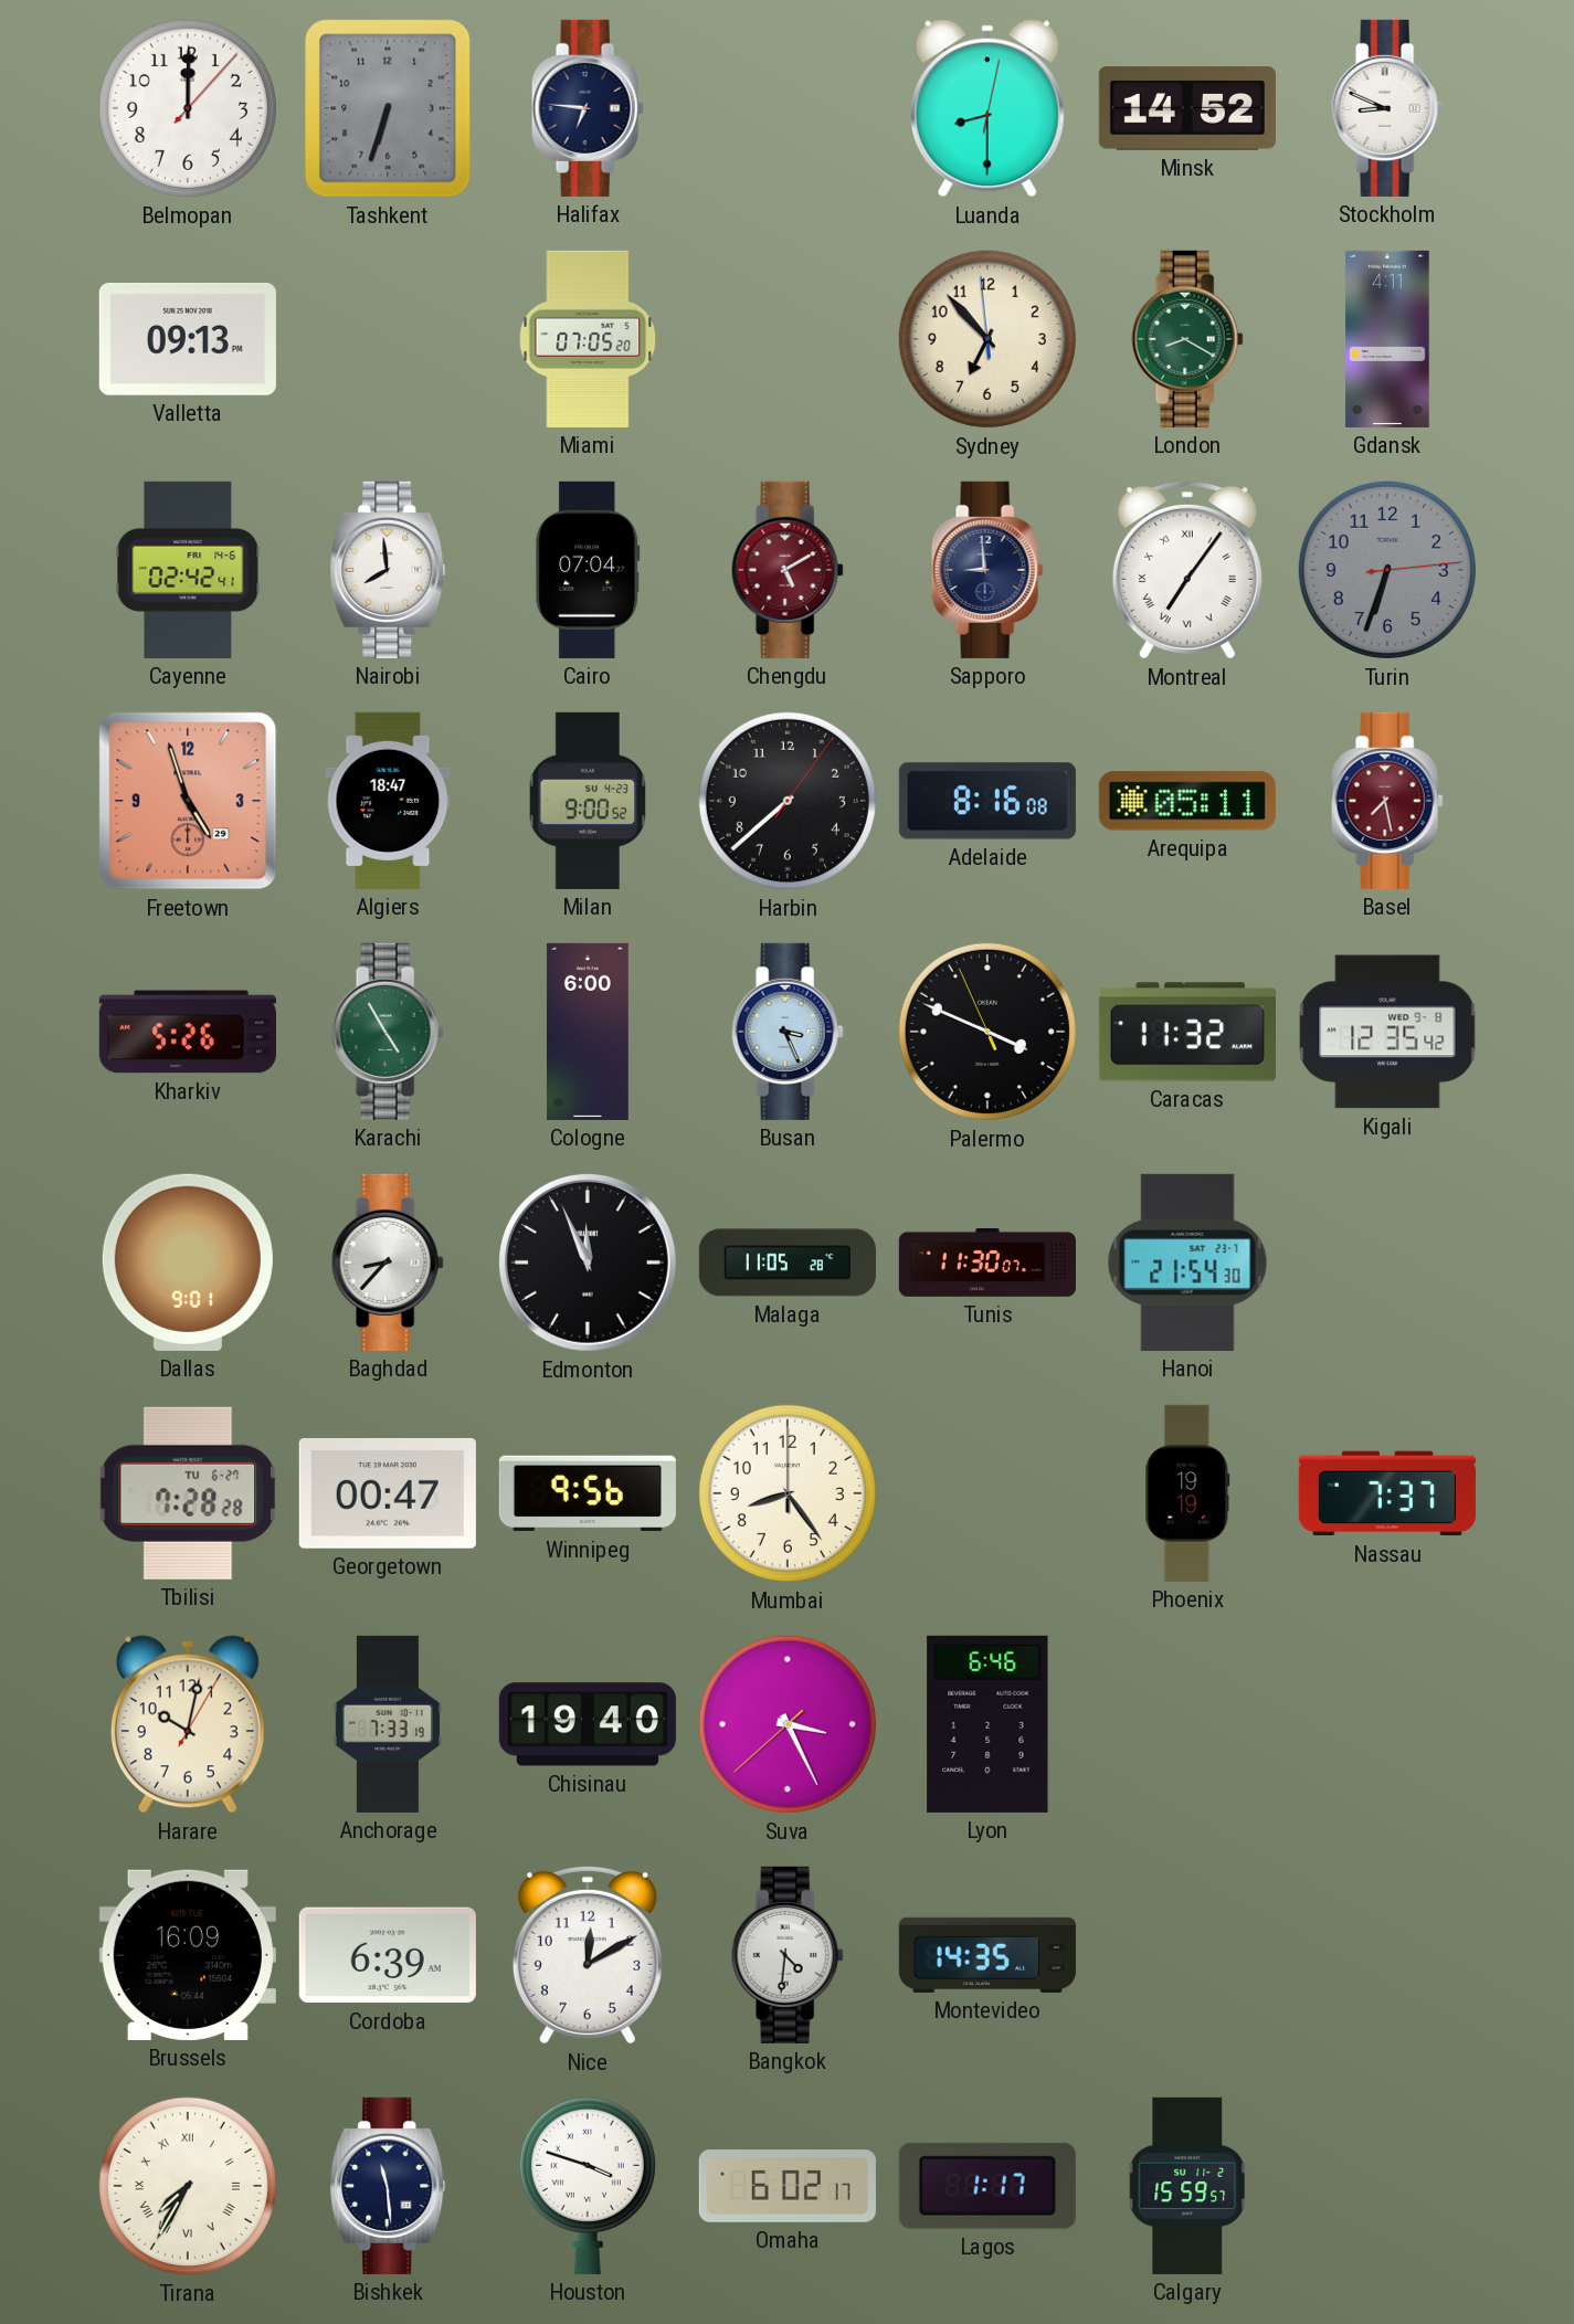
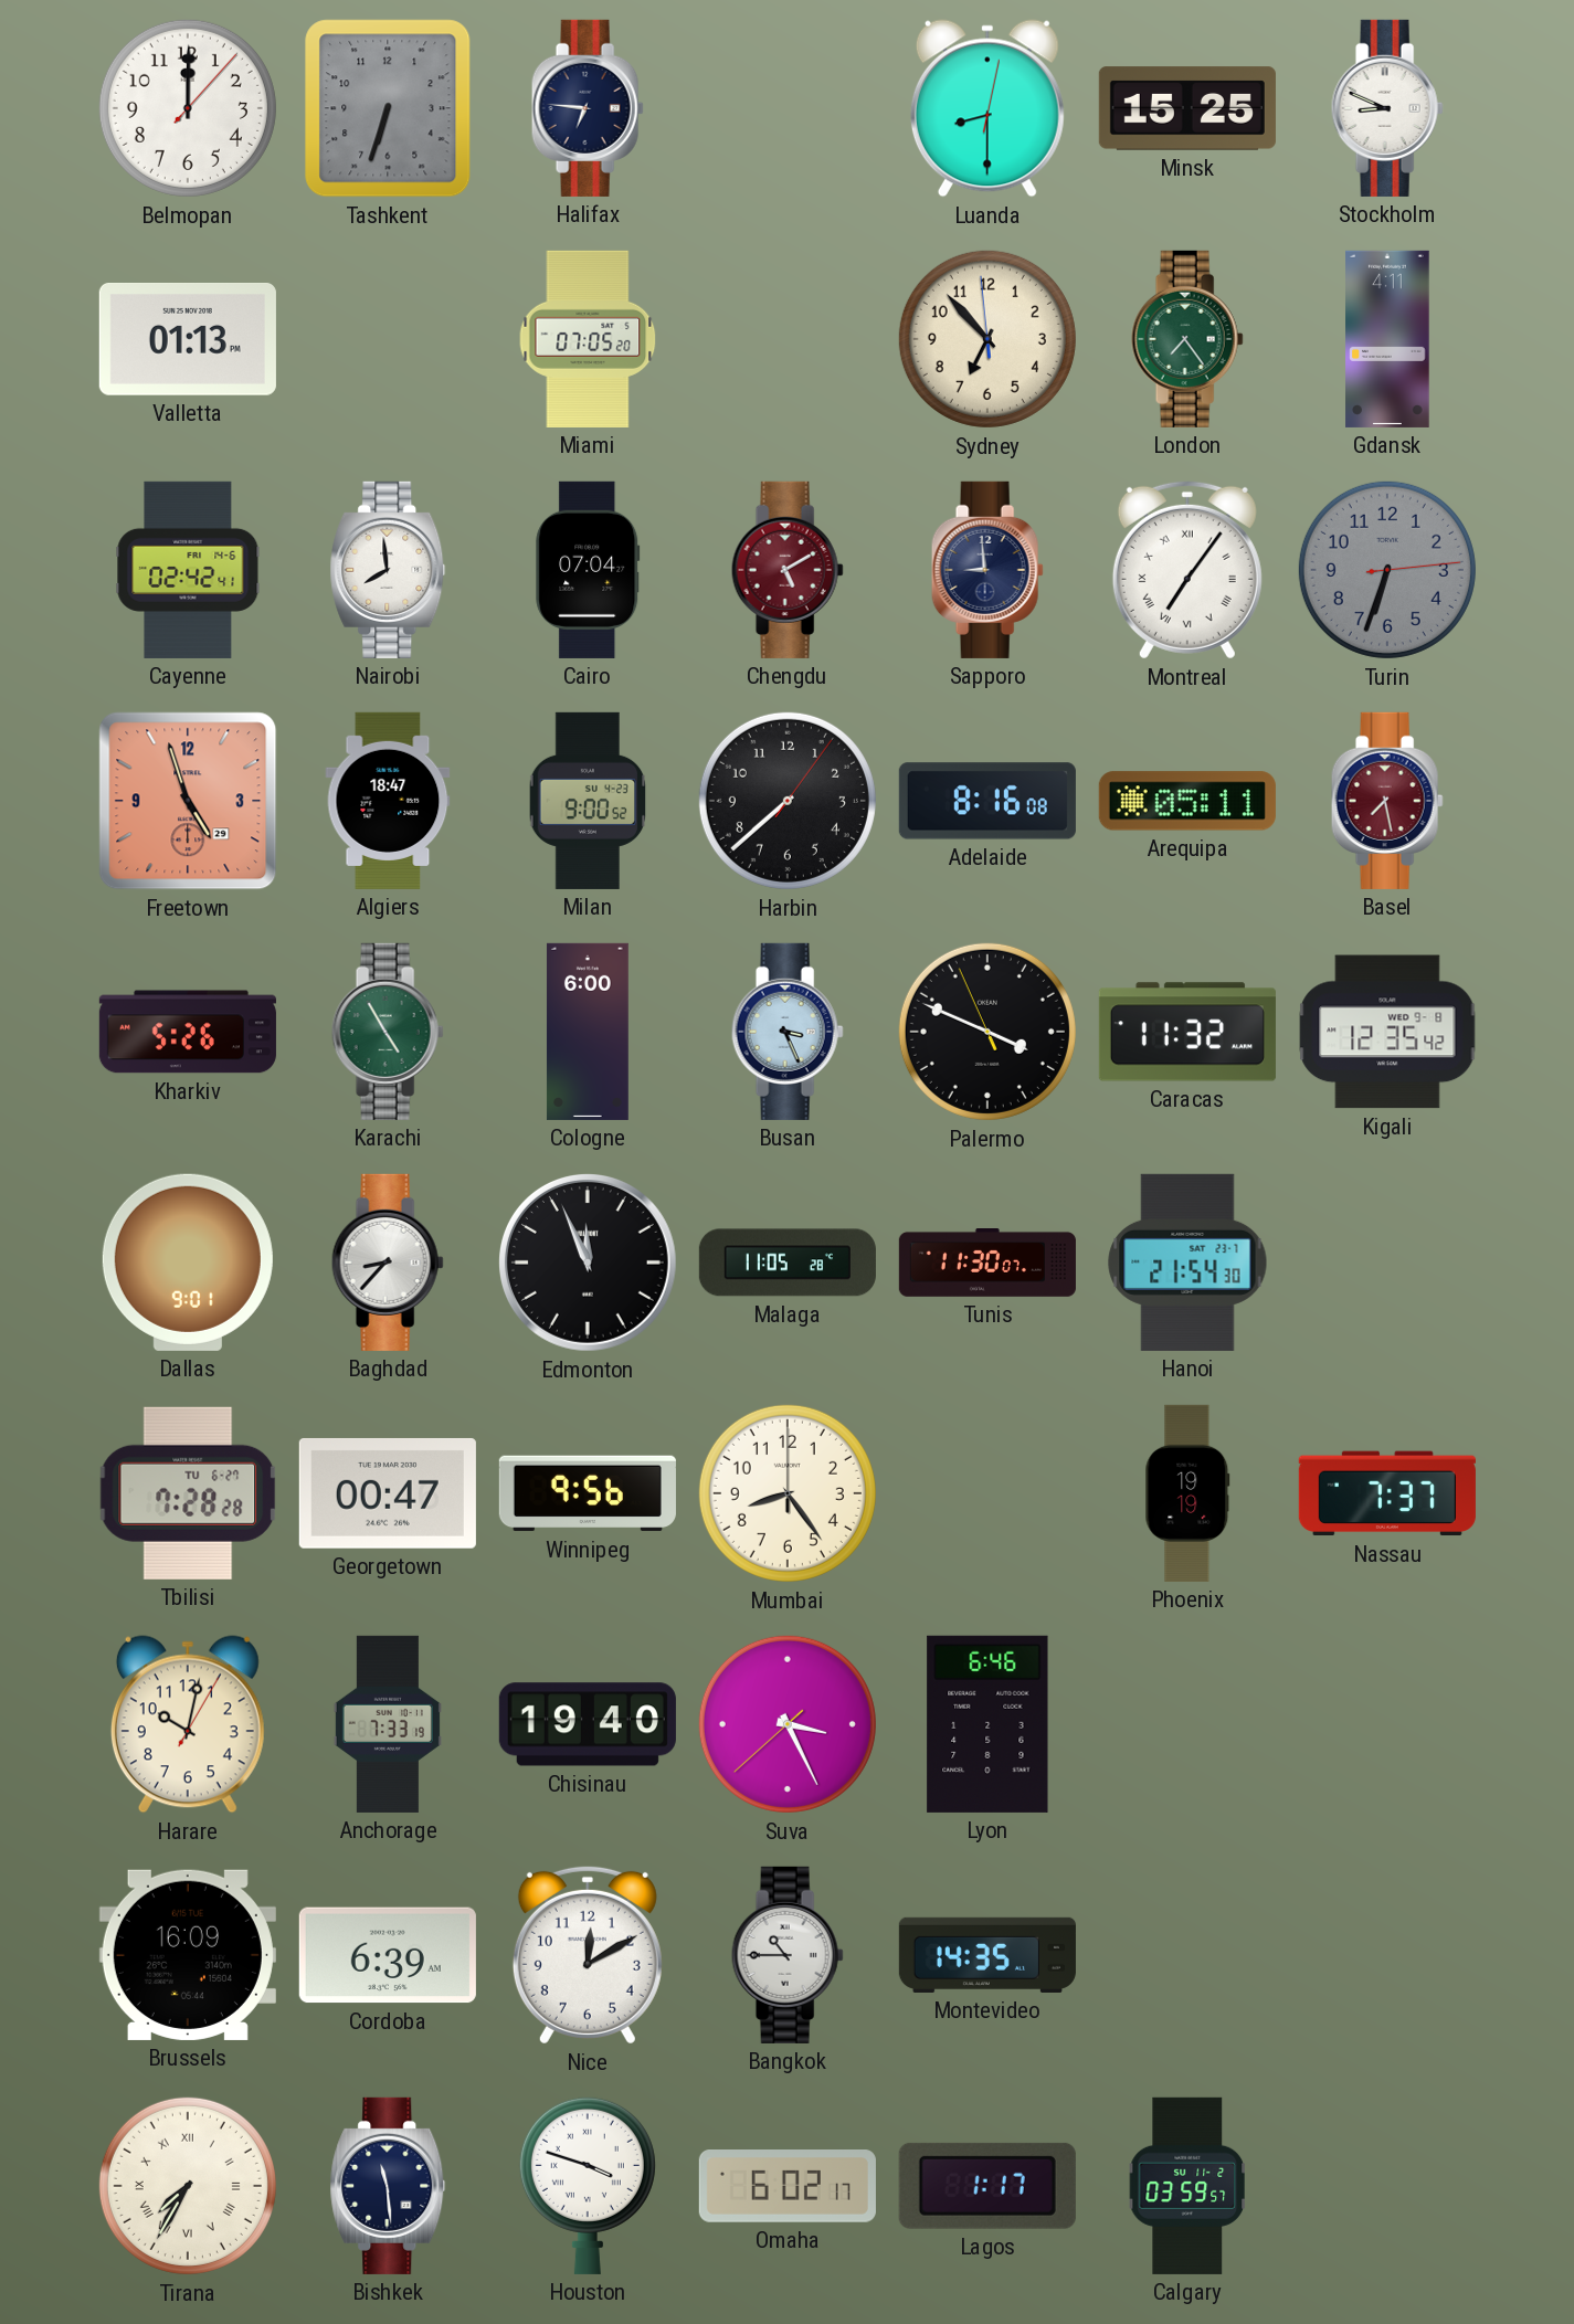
Minsk: 14:52 -> 15:25 (1187, 108)
Valletta: 09:13 -> 01:13 (188, 340)
London: 8:20 -> 7:24 (1187, 339)
Bangkok: 4:31 -> 10:45 (788, 1955)
Calgary: 15:59 -> 03:59 (1186, 2186)
